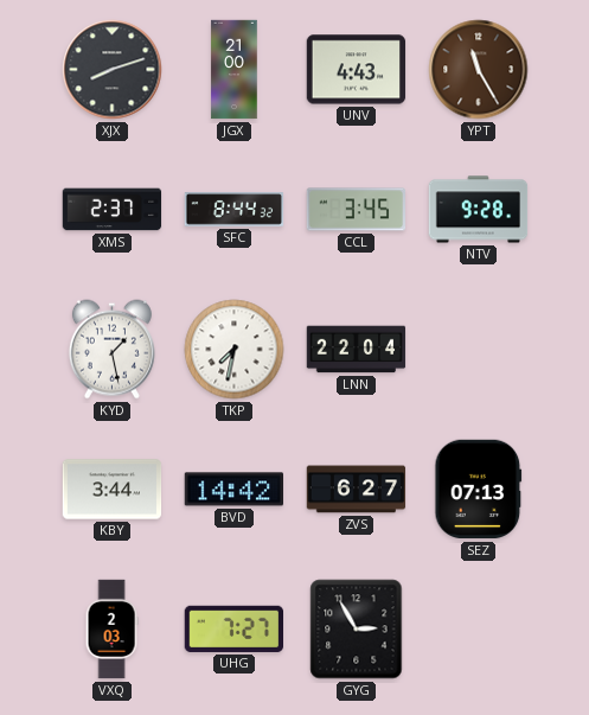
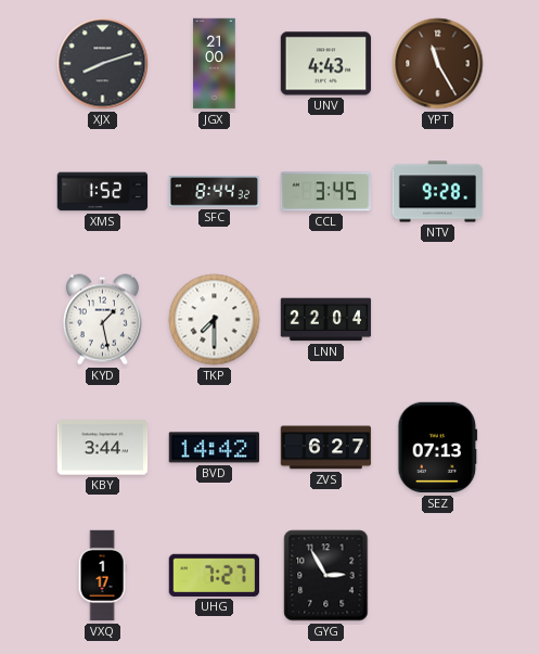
XMS: 2:37 -> 1:52 (103, 192)
TKP: 7:32 -> 7:30 (215, 320)
VXQ: 2:03 -> 1:17 (102, 576)
